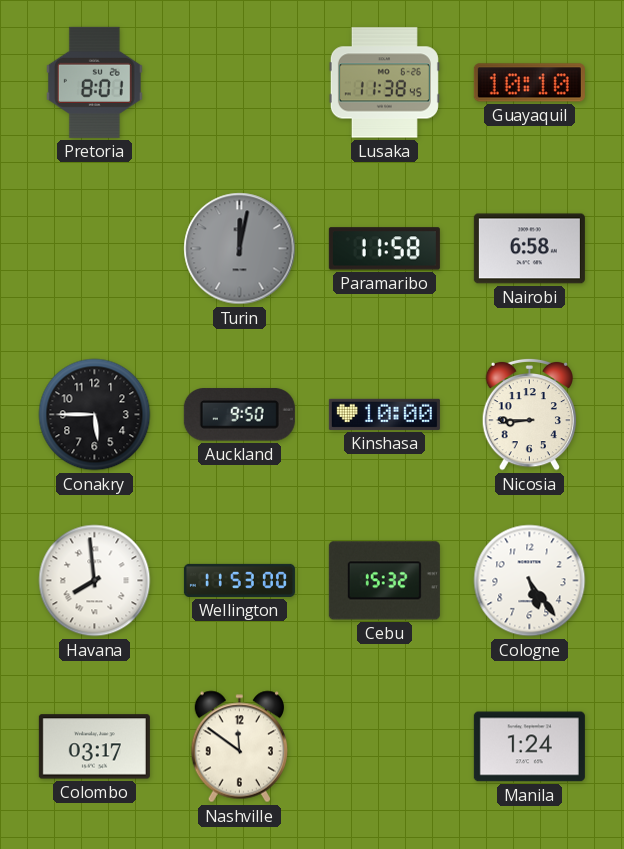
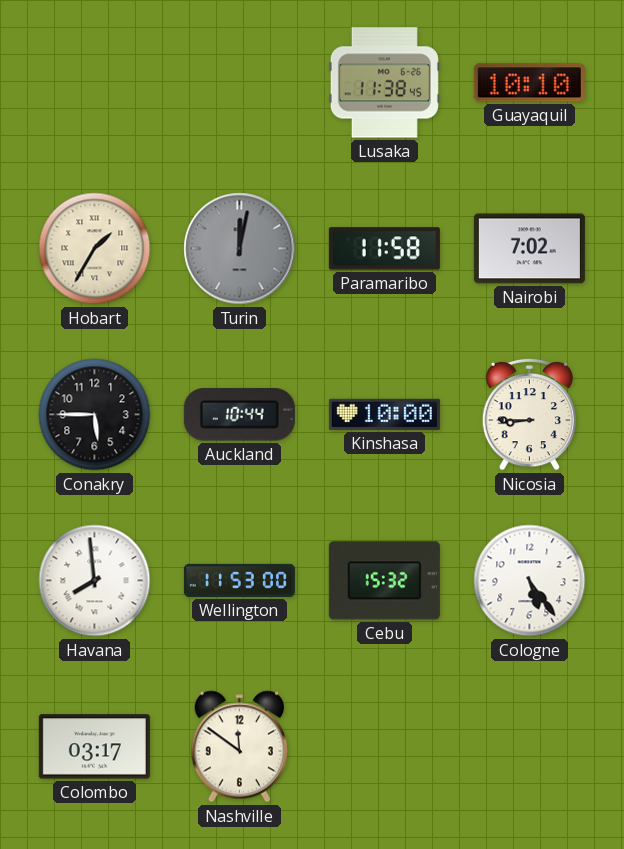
Pretoria: 8:01 -> none (94, 82)
Hobart: none -> 1:35 (95, 249)
Nairobi: 6:58 -> 7:02 (529, 249)
Auckland: 9:50 -> 10:44 (239, 415)
Manila: 1:24 -> none (529, 747)
